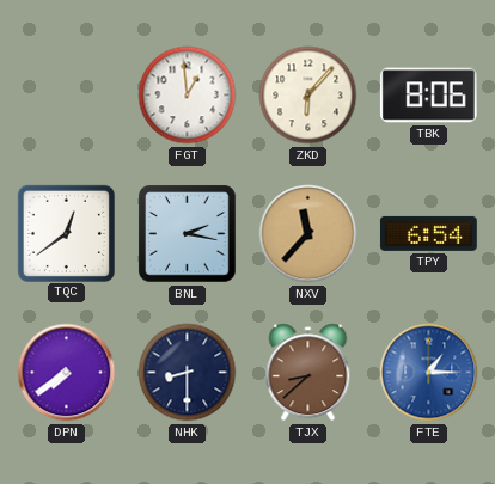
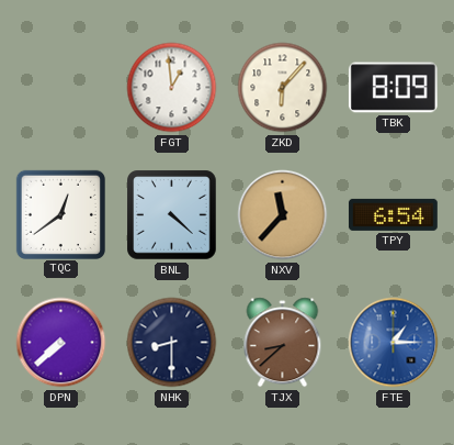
TBK: 8:06 -> 8:09 (393, 88)
BNL: 2:17 -> 4:22 (172, 215)
DPN: 7:39 -> 7:38 (61, 343)
